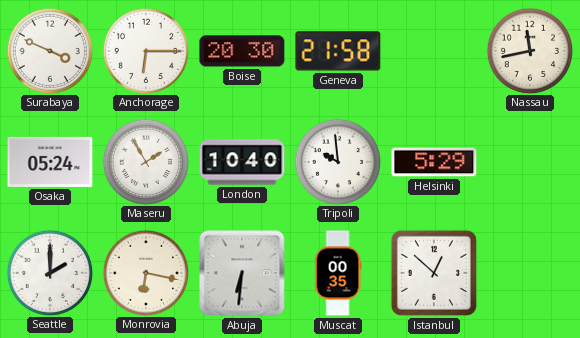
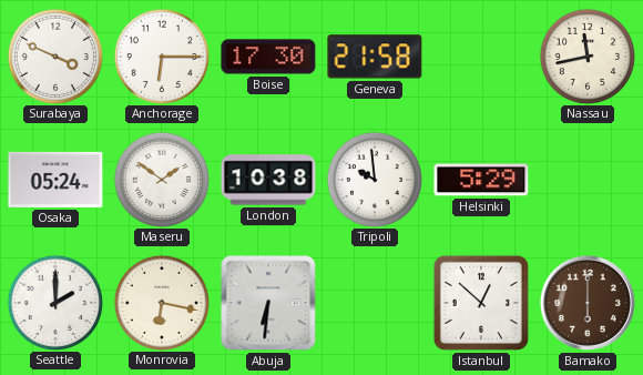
Boise: 20:30 -> 17:30 (268, 57)
Maseru: 1:55 -> 1:51 (161, 179)
London: 10:40 -> 10:38 (268, 180)
Muscat: 00:35 -> none (338, 273)
Bamako: none -> 6:00 (588, 303)
